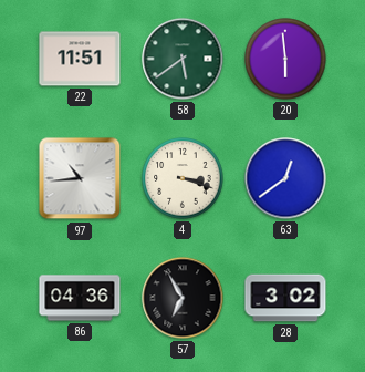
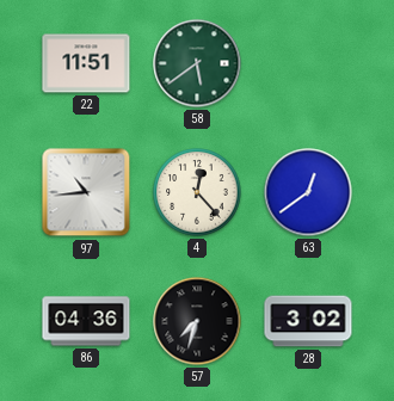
20: 5:59 -> none (285, 59)
4: 3:18 -> 12:23 (197, 192)
57: 6:55 -> 7:33 (197, 321)
